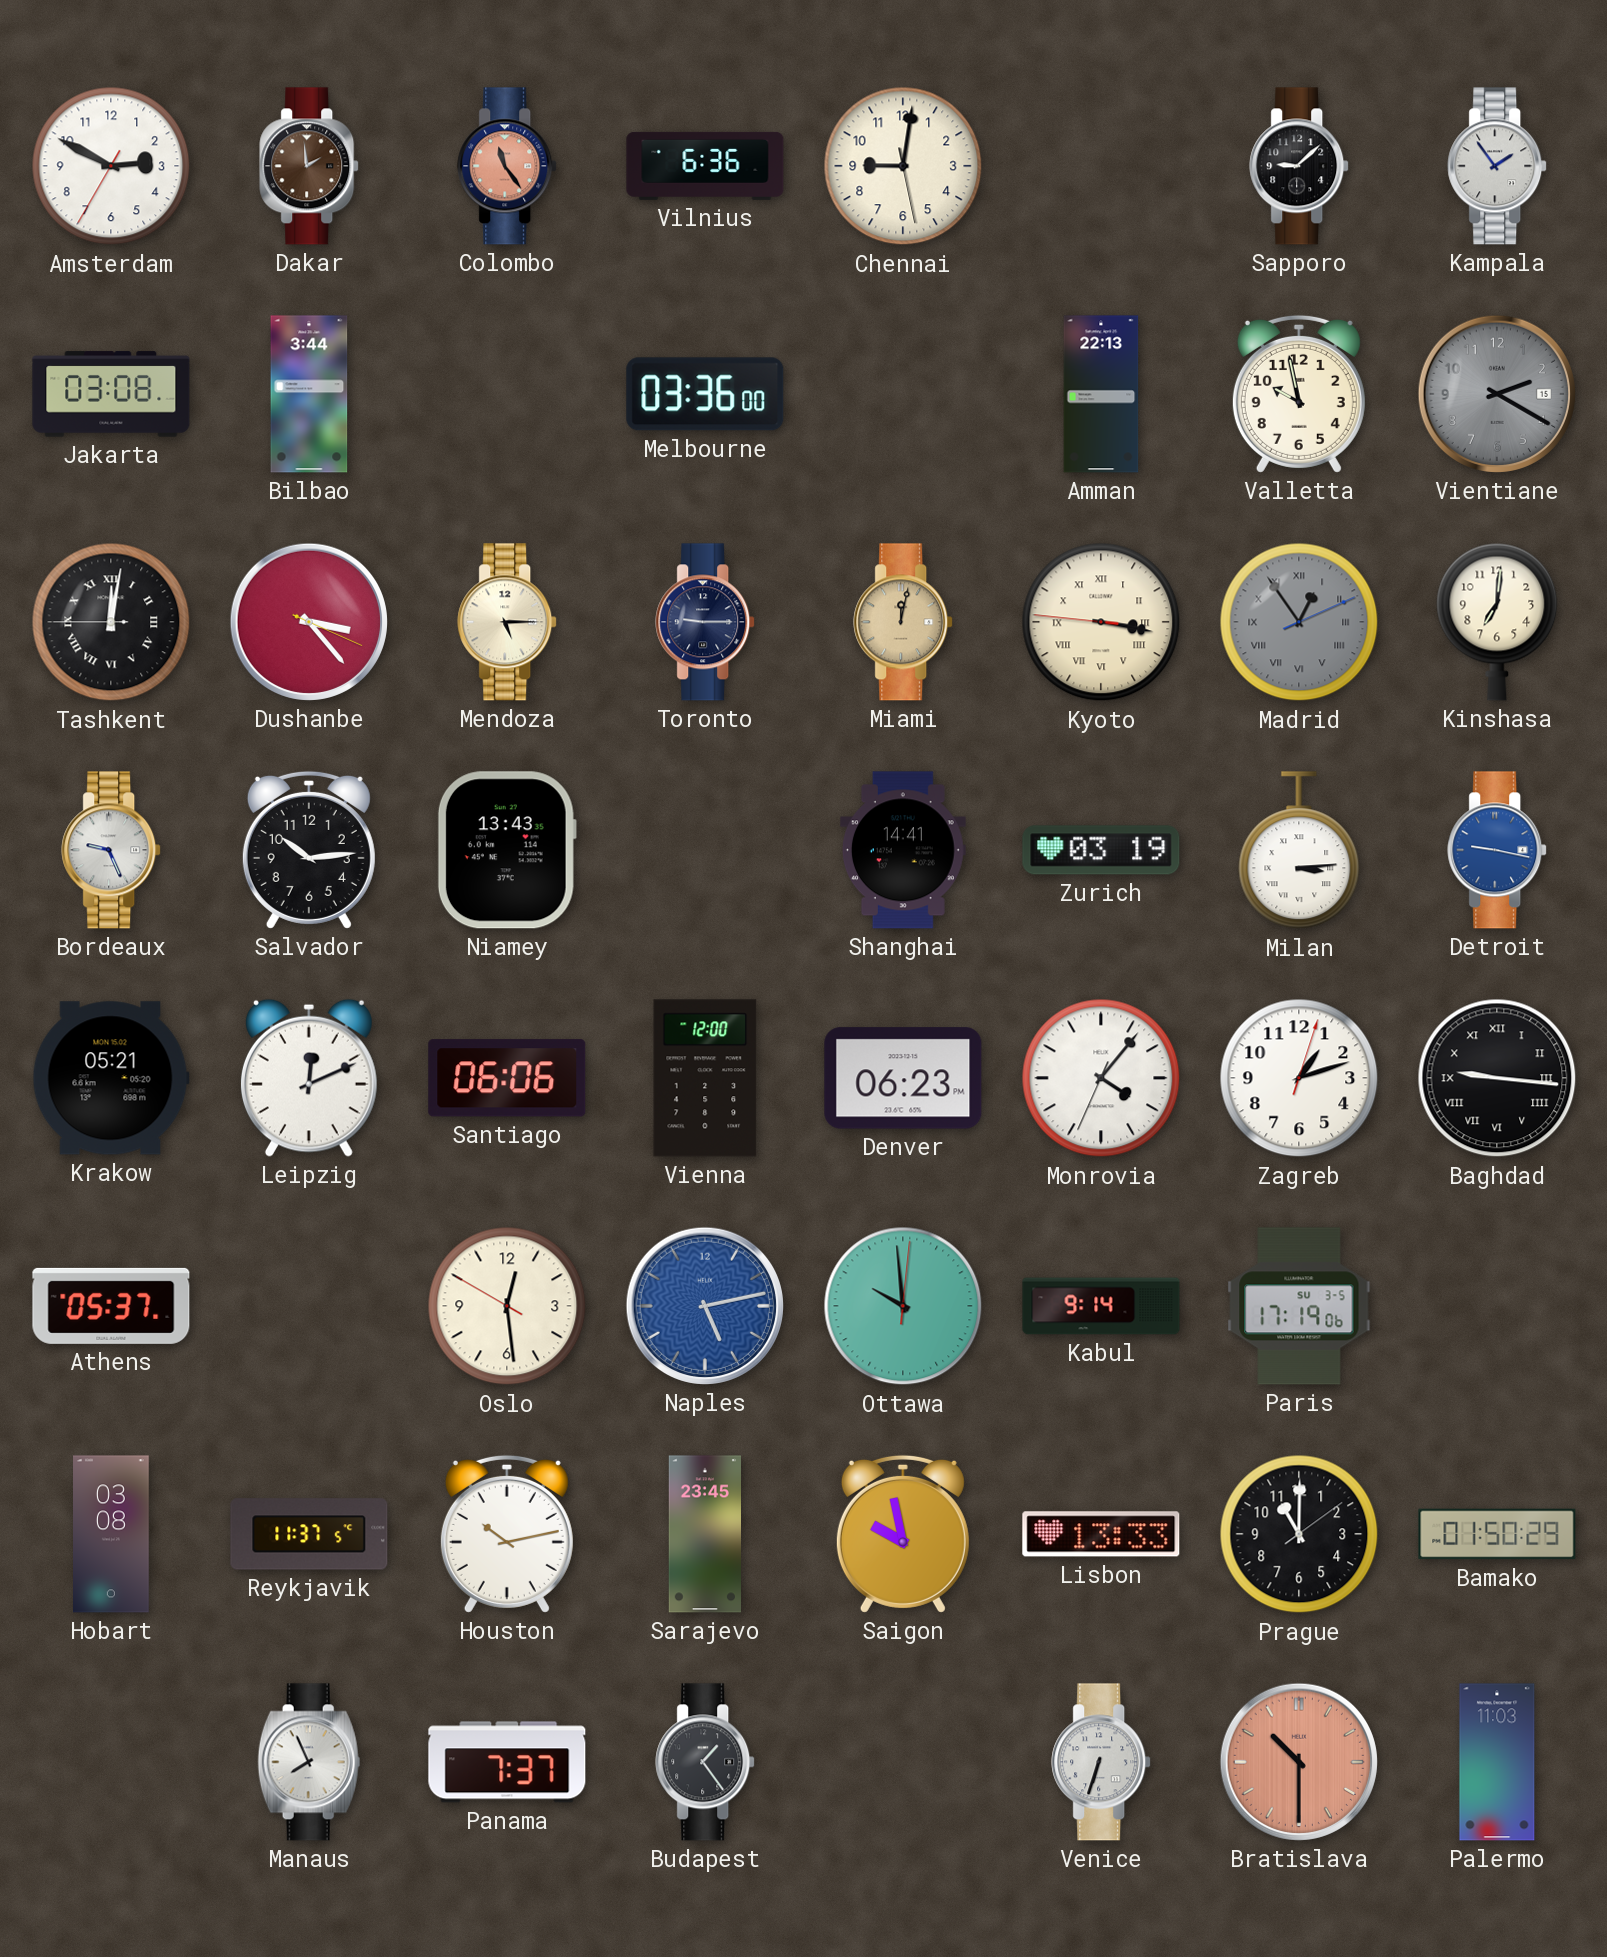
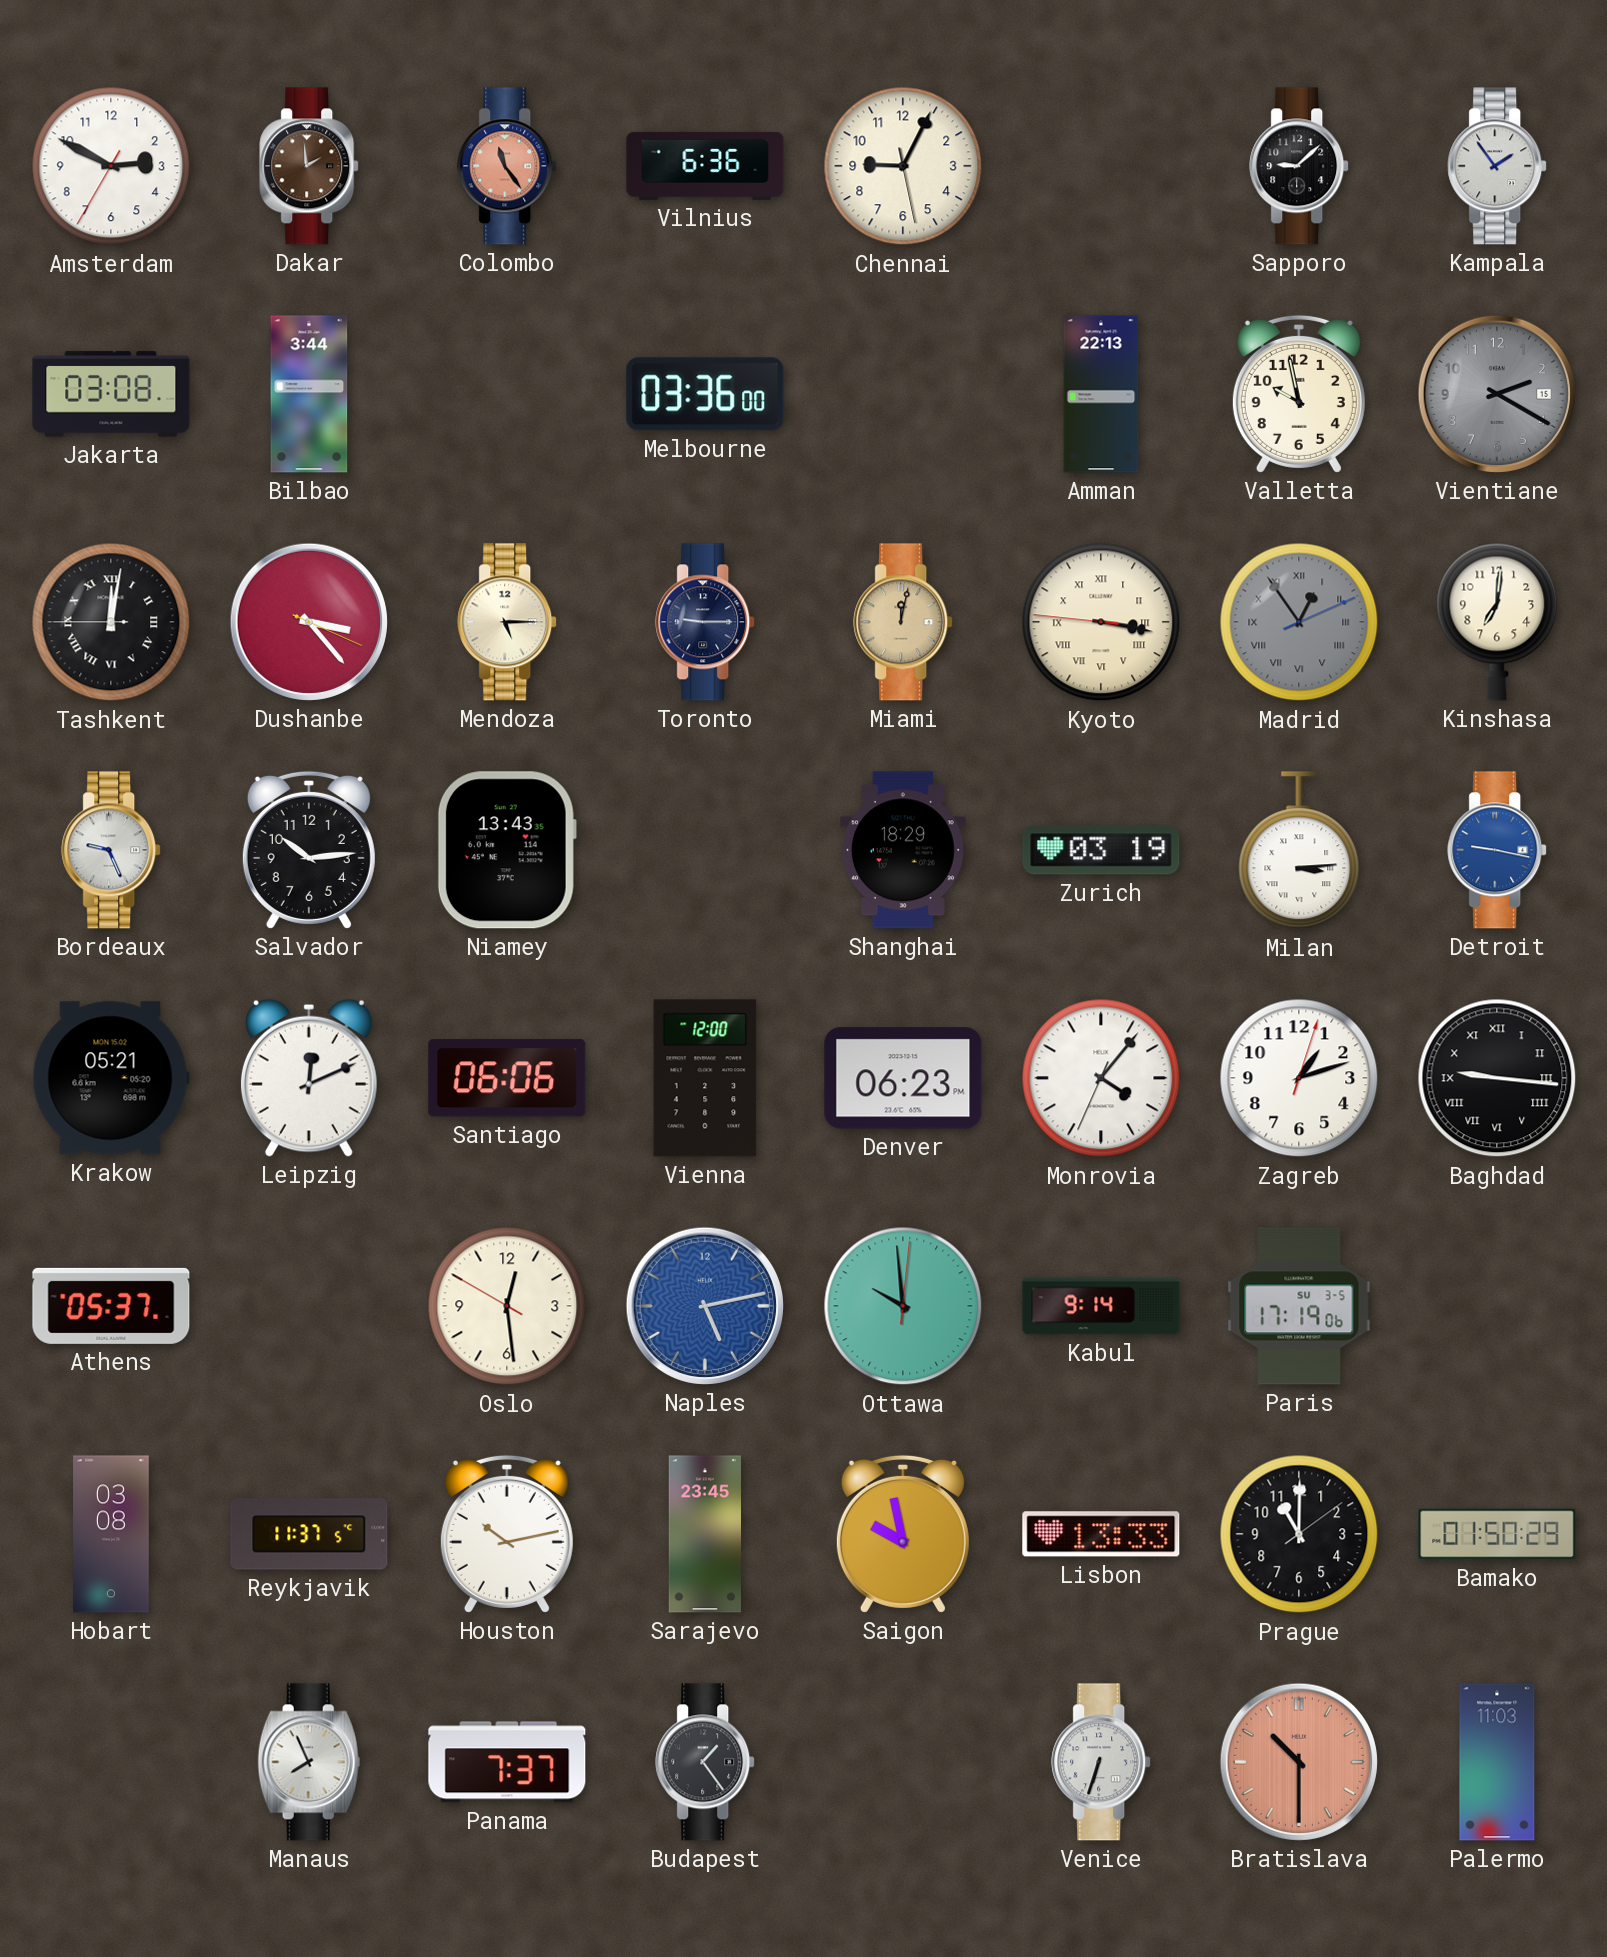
Chennai: 9:01 -> 9:04 (903, 166)
Shanghai: 14:41 -> 18:29 (903, 850)
